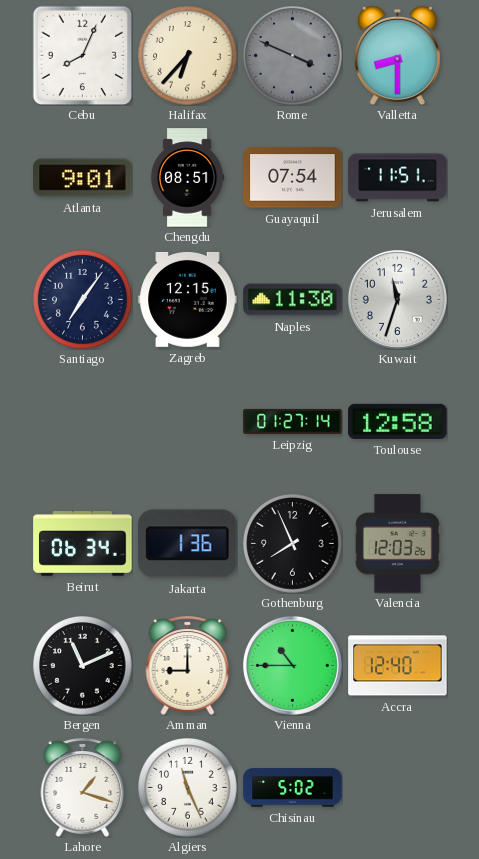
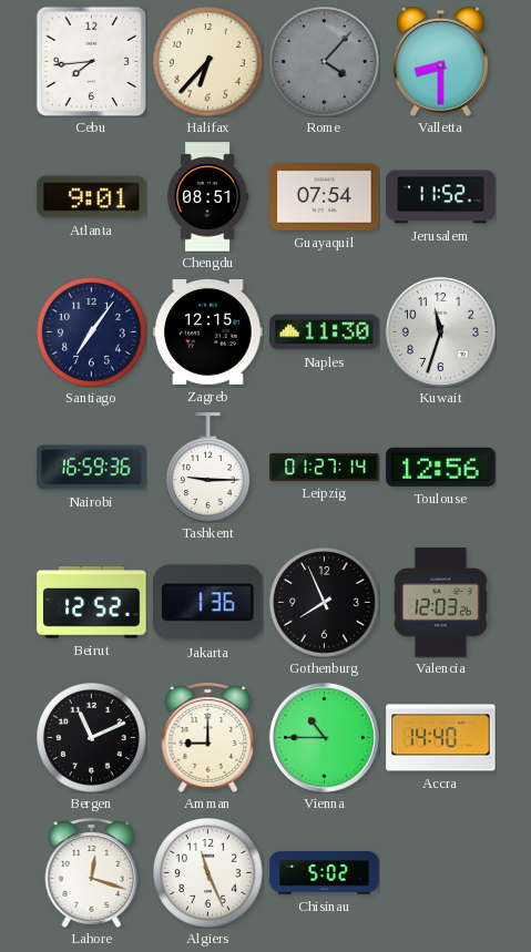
Cebu: 8:04 -> 7:44 (91, 61)
Rome: 3:49 -> 4:07 (325, 62)
Jerusalem: 11:51 -> 11:52 (441, 197)
Nairobi: none -> 16:59 (92, 468)
Tashkent: none -> 9:15 (208, 468)
Toulouse: 12:58 -> 12:56 (441, 467)
Beirut: 06:34 -> 12:52 (92, 603)
Accra: 12:40 -> 14:40 (441, 738)
Lahore: 1:18 -> 12:18 (92, 872)
